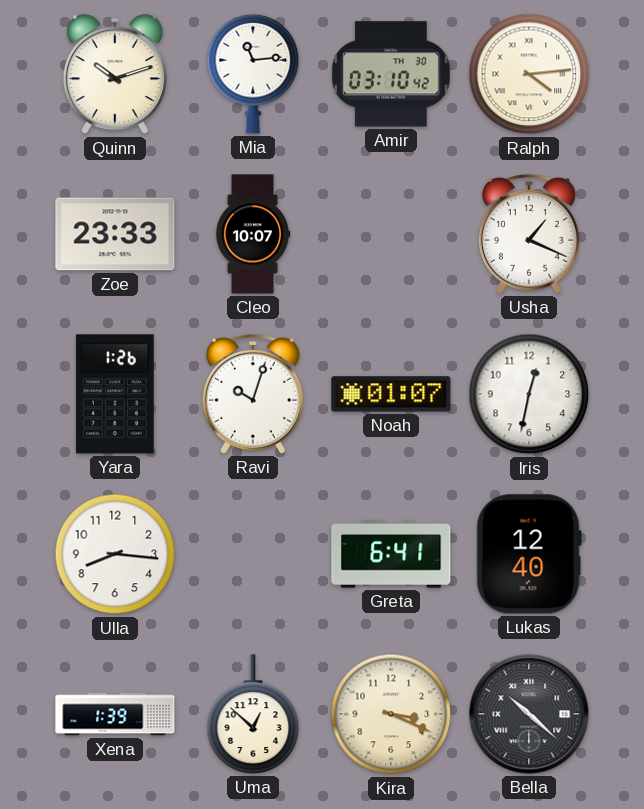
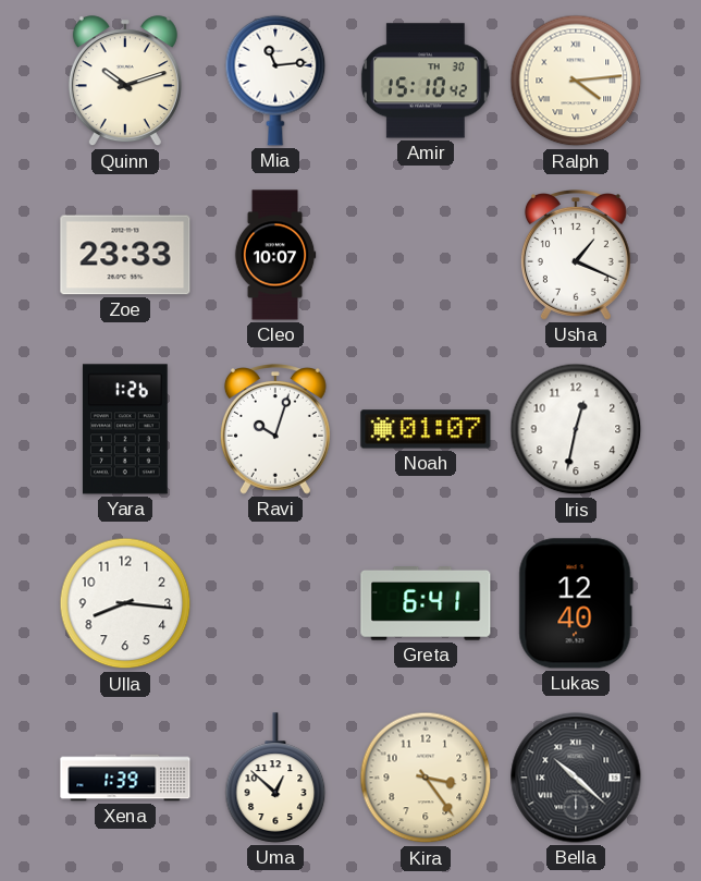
Amir: 03:10 -> 15:10 (426, 81)
Kira: 3:19 -> 3:24 (426, 778)
